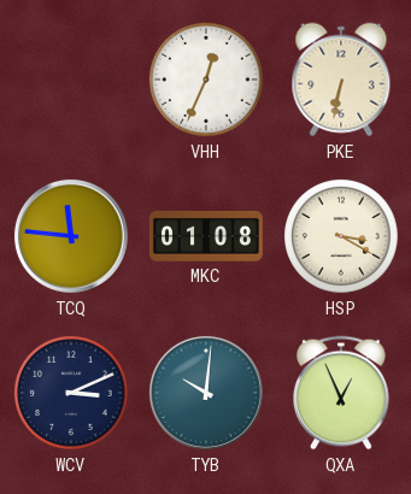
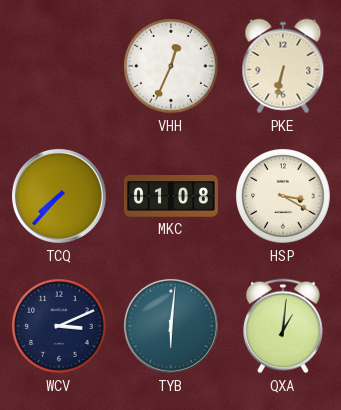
TCQ: 11:46 -> 7:37 (59, 196)
TYB: 10:01 -> 6:01 (171, 326)
QXA: 12:56 -> 1:01 (284, 326)
